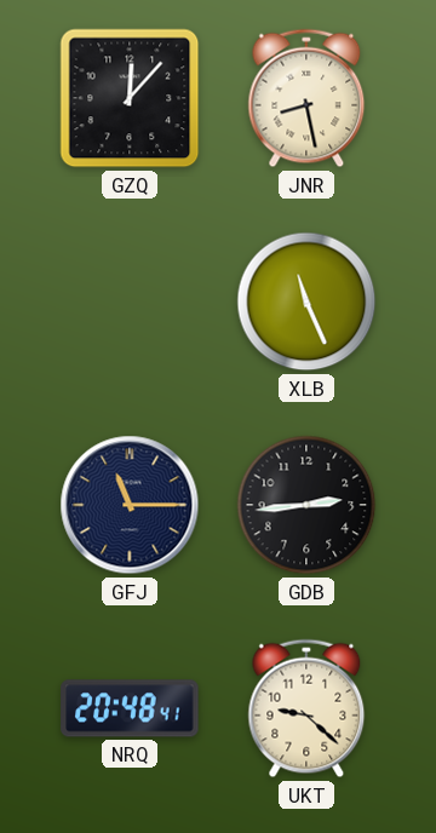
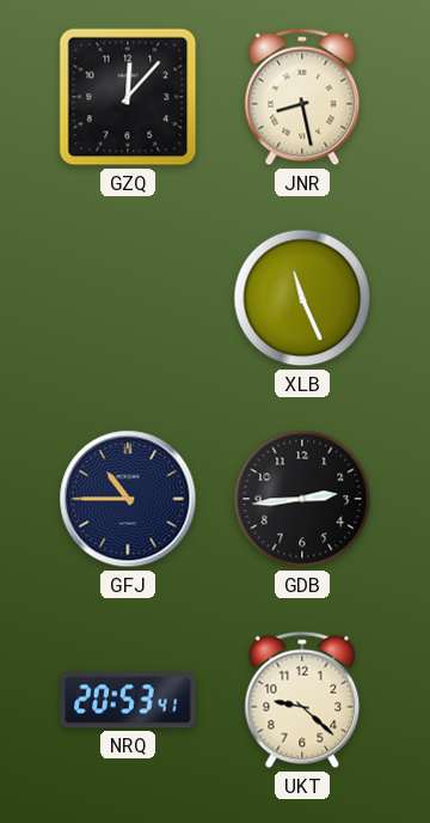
GFJ: 11:15 -> 10:45 (128, 499)
NRQ: 20:48 -> 20:53 (128, 700)
